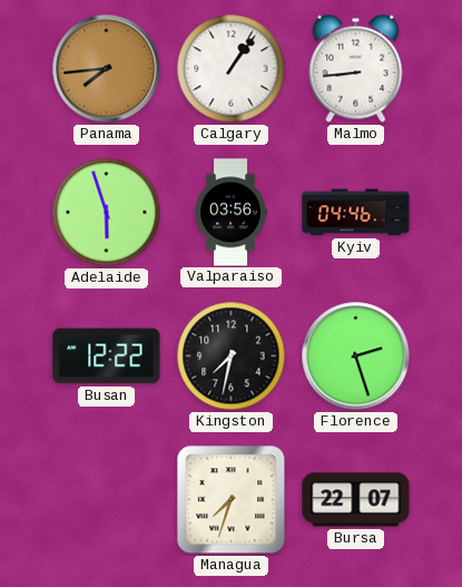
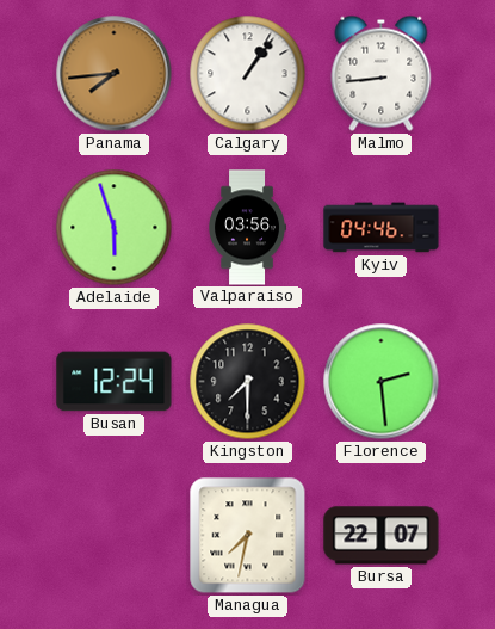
Busan: 12:22 -> 12:24 (115, 382)
Kingston: 7:32 -> 7:30 (248, 382)
Florence: 2:27 -> 2:29 (382, 382)
Managua: 7:33 -> 7:32 (248, 536)
